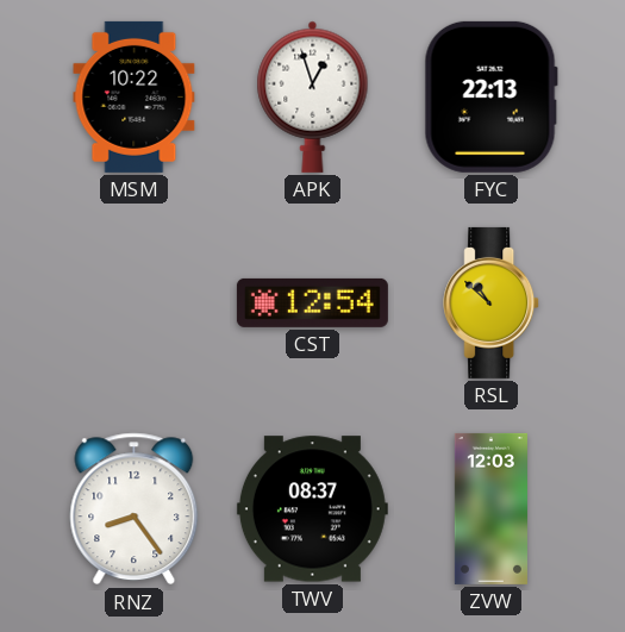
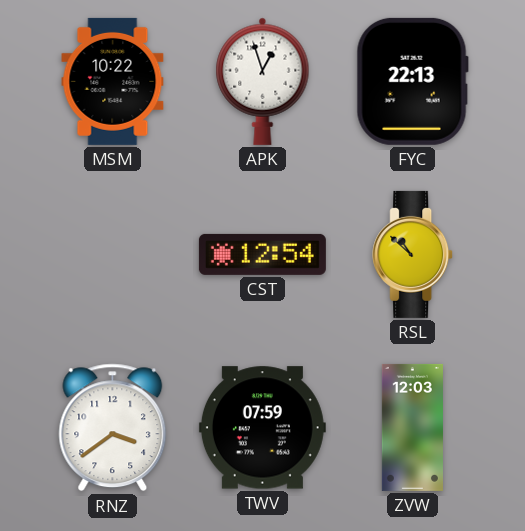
RNZ: 8:24 -> 3:39 (113, 428)
TWV: 08:37 -> 07:59 (262, 428)
